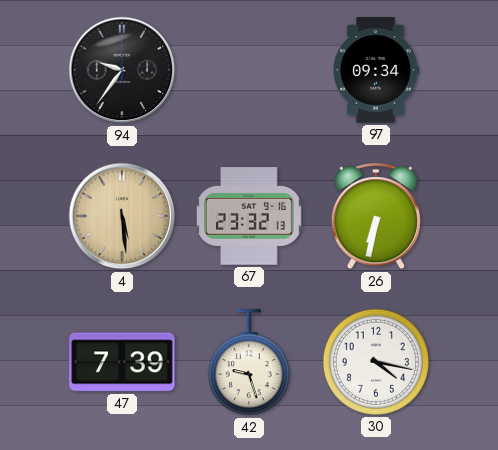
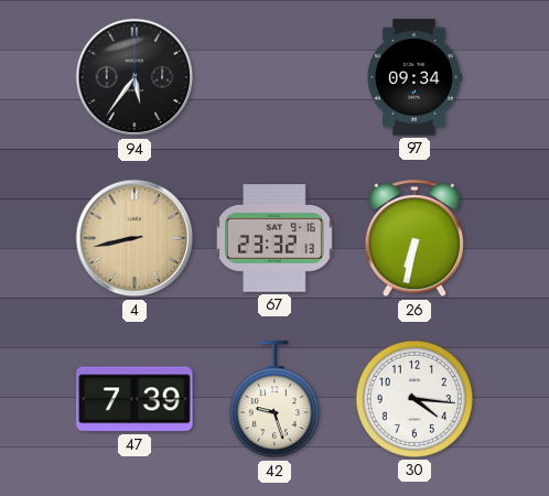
94: 9:36 -> 5:36 (134, 77)
4: 5:29 -> 8:43 (134, 238)
30: 4:17 -> 4:16 (415, 399)
